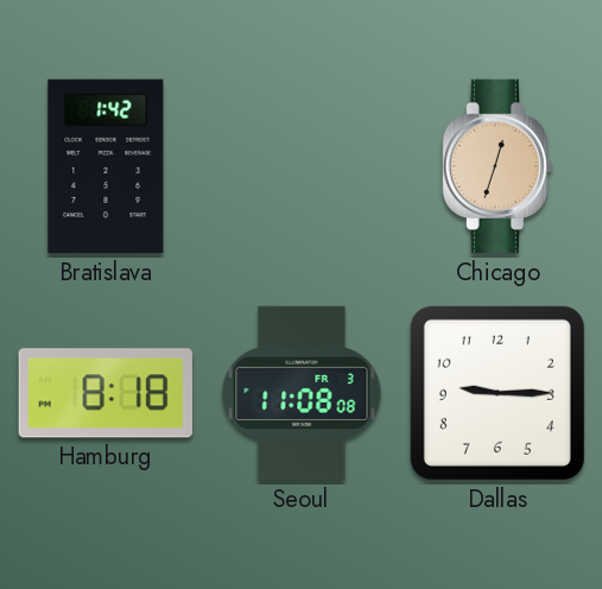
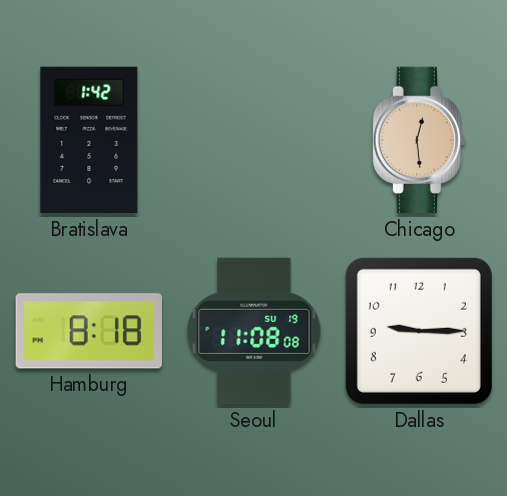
Chicago: 12:33 -> 12:29 (419, 140)
Seoul date: FR 3 -> SU 19 (254, 331)
